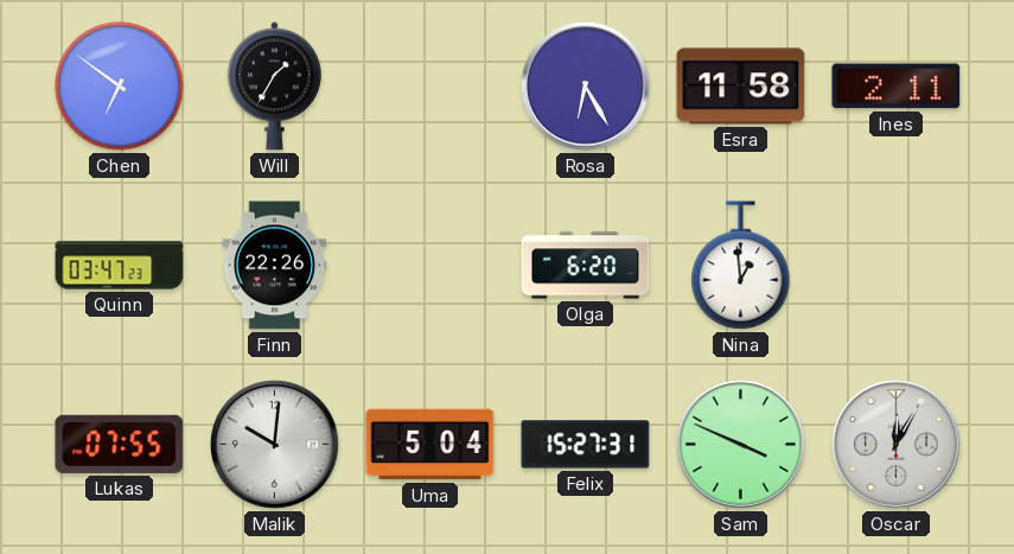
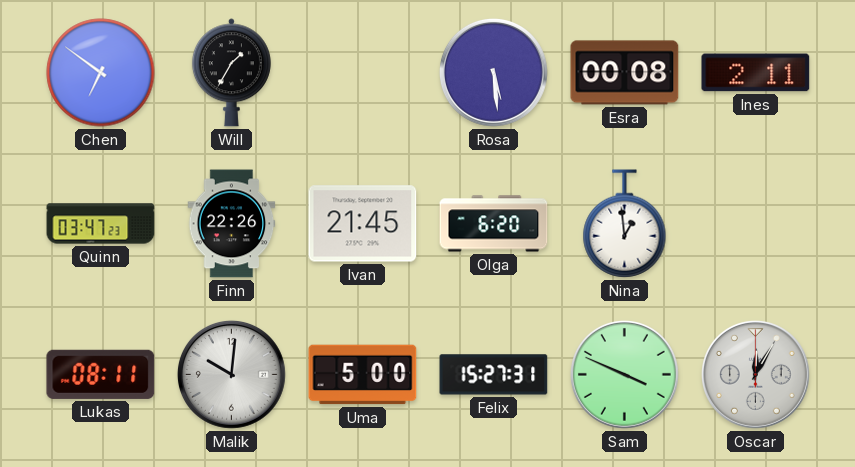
Rosa: 6:25 -> 5:29 (493, 72)
Esra: 11:58 -> 00:08 (625, 73)
Ivan: none -> 21:45 (363, 224)
Lukas: 07:55 -> 08:11 (101, 374)
Uma: 5:04 -> 5:00 (363, 375)
